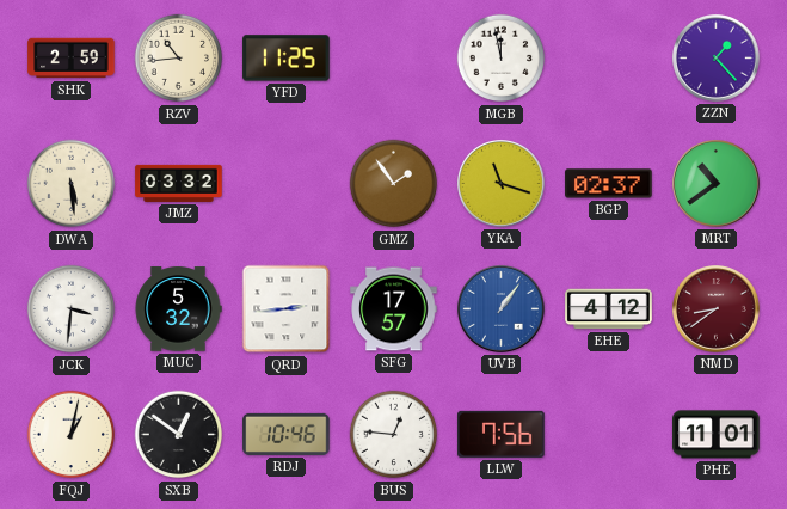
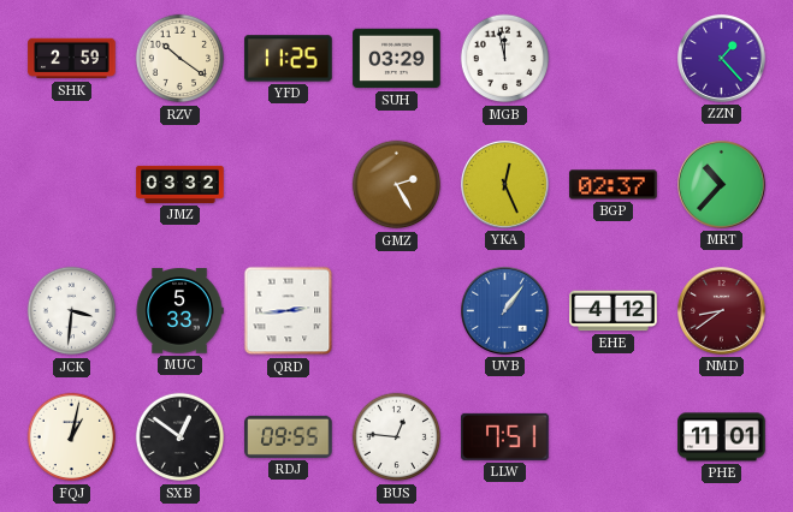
RZV: 10:44 -> 10:21 (181, 59)
SUH: none -> 03:29 (397, 59)
DWA: 5:29 -> none (72, 184)
GMZ: 1:54 -> 2:25 (397, 185)
YKA: 11:18 -> 12:26 (505, 185)
MRT: 10:39 -> 10:37 (722, 185)
MUC: 5:32 -> 5:33 (179, 311)
SFG: 17:57 -> none (394, 309)
RDJ: 10:46 -> 09:55 (289, 436)
LLW: 7:56 -> 7:51 (505, 436)
